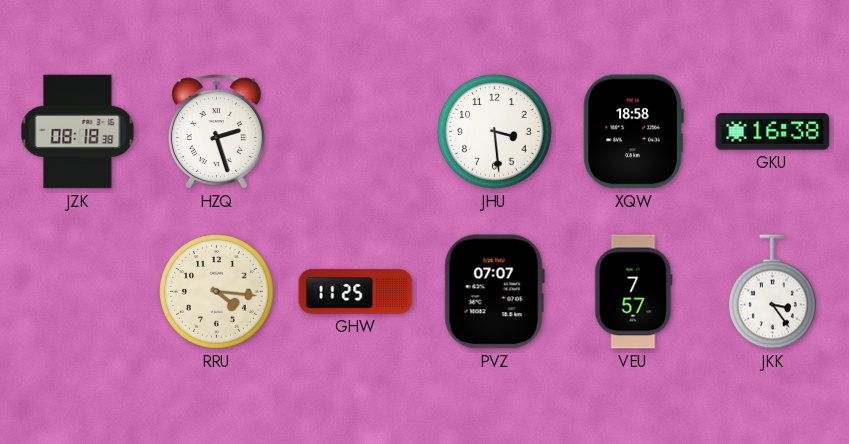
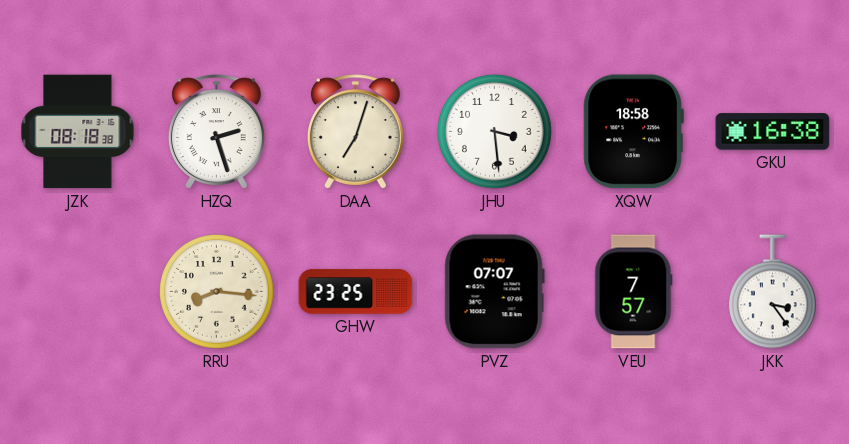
DAA: none -> 7:03 (355, 132)
RRU: 4:16 -> 8:16 (217, 292)
GHW: 11:25 -> 23:25 (356, 292)
